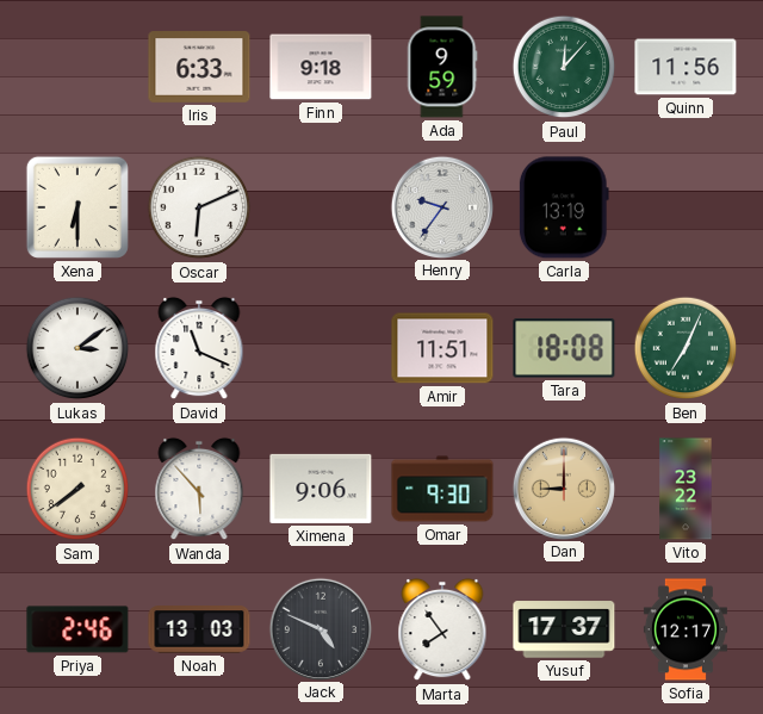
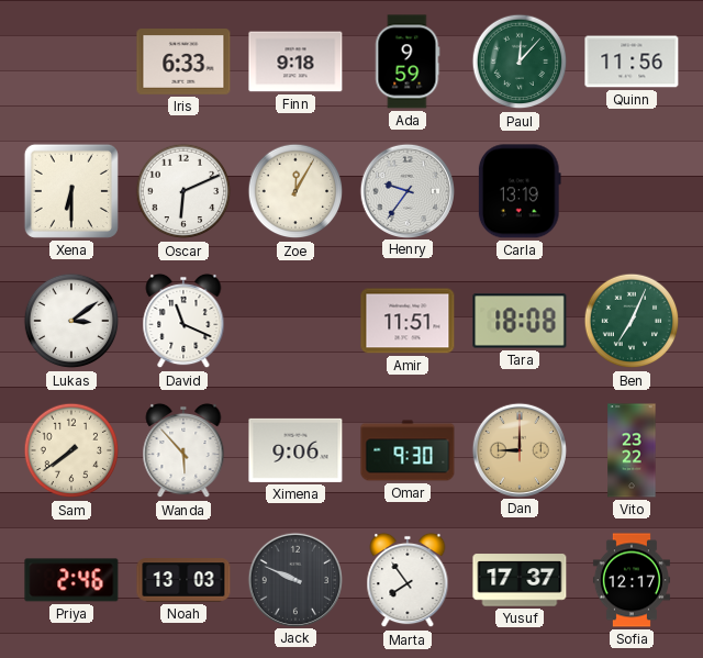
Zoe: none -> 12:05 (295, 191)
Jack: 4:49 -> 9:49 (294, 579)
